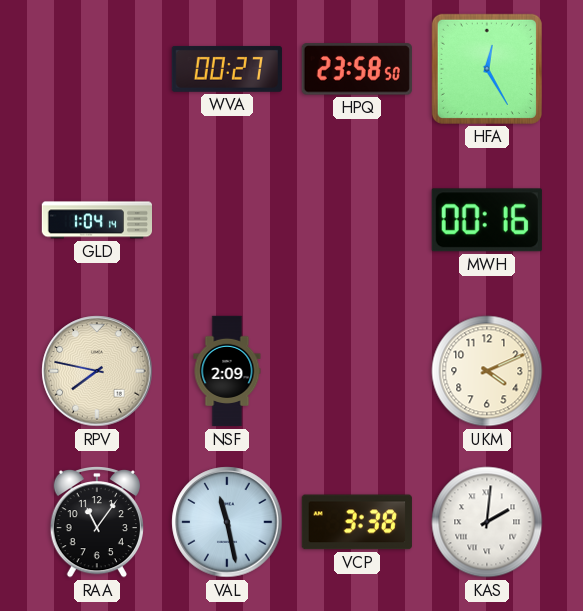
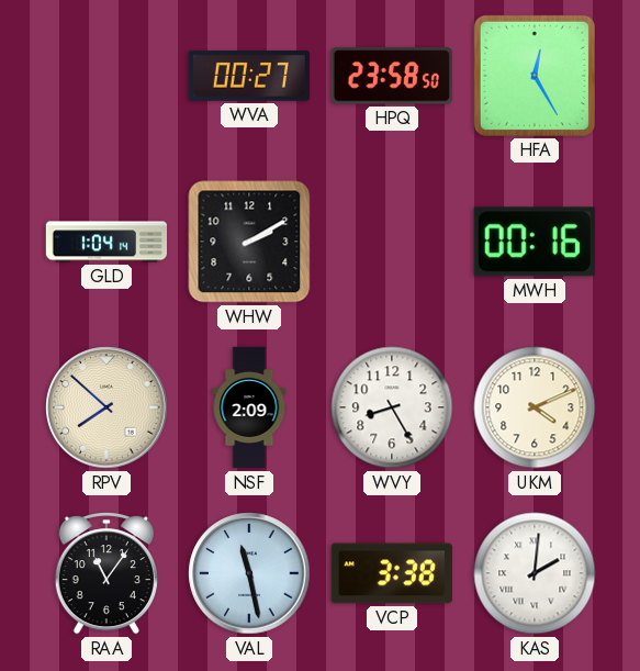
WHW: none -> 2:10 (249, 242)
RPV: 7:47 -> 7:52 (106, 407)
WVY: none -> 8:25 (392, 407)
